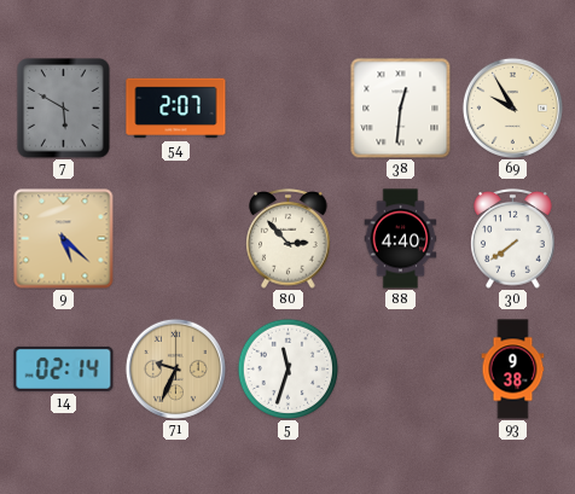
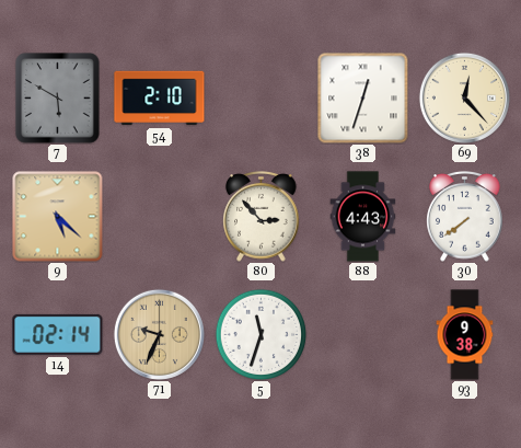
54: 2:07 -> 2:10 (160, 99)
38: 12:31 -> 12:33 (362, 97)
69: 9:55 -> 12:23 (464, 97)
88: 4:40 -> 4:43 (363, 217)
